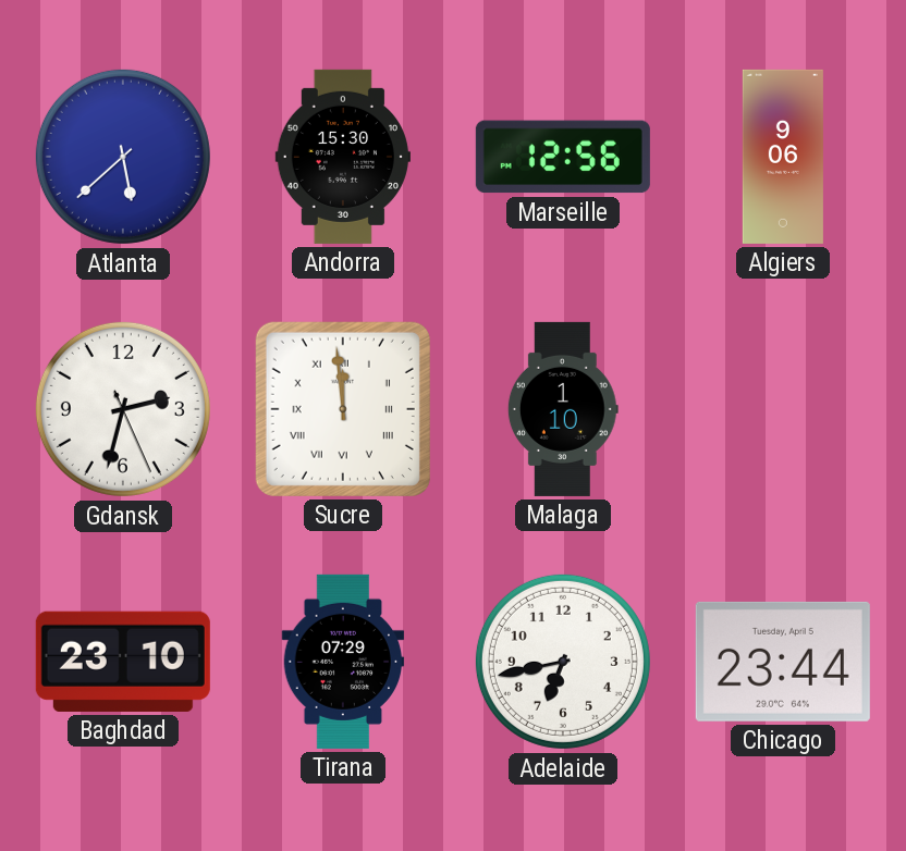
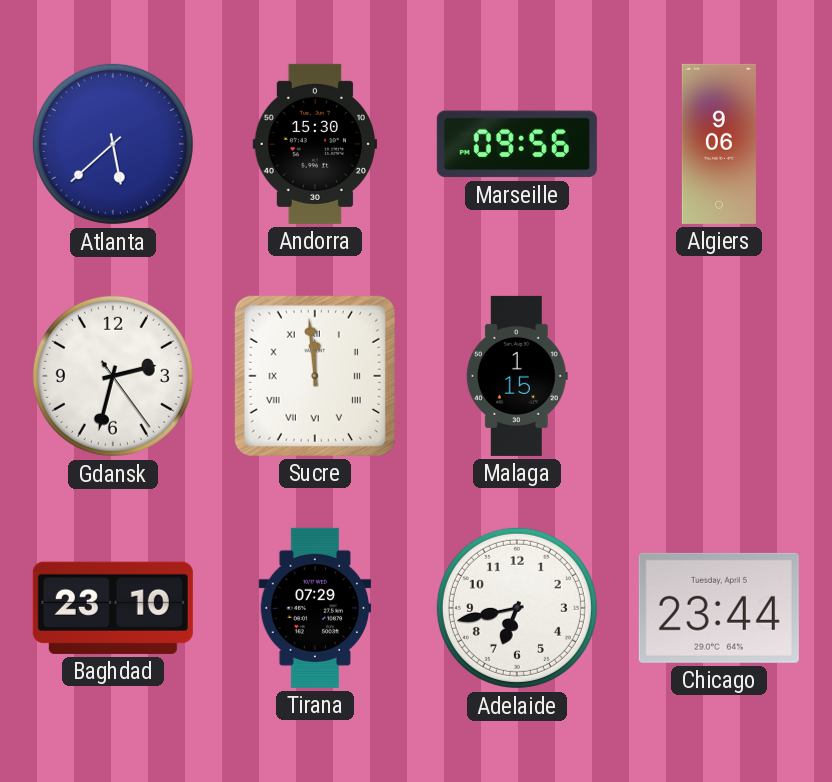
Marseille: 12:56 -> 09:56 (517, 144)
Gdansk: 2:32:26 -> 2:32:24 (113, 376)
Malaga: 1:10 -> 1:15 (517, 376)
